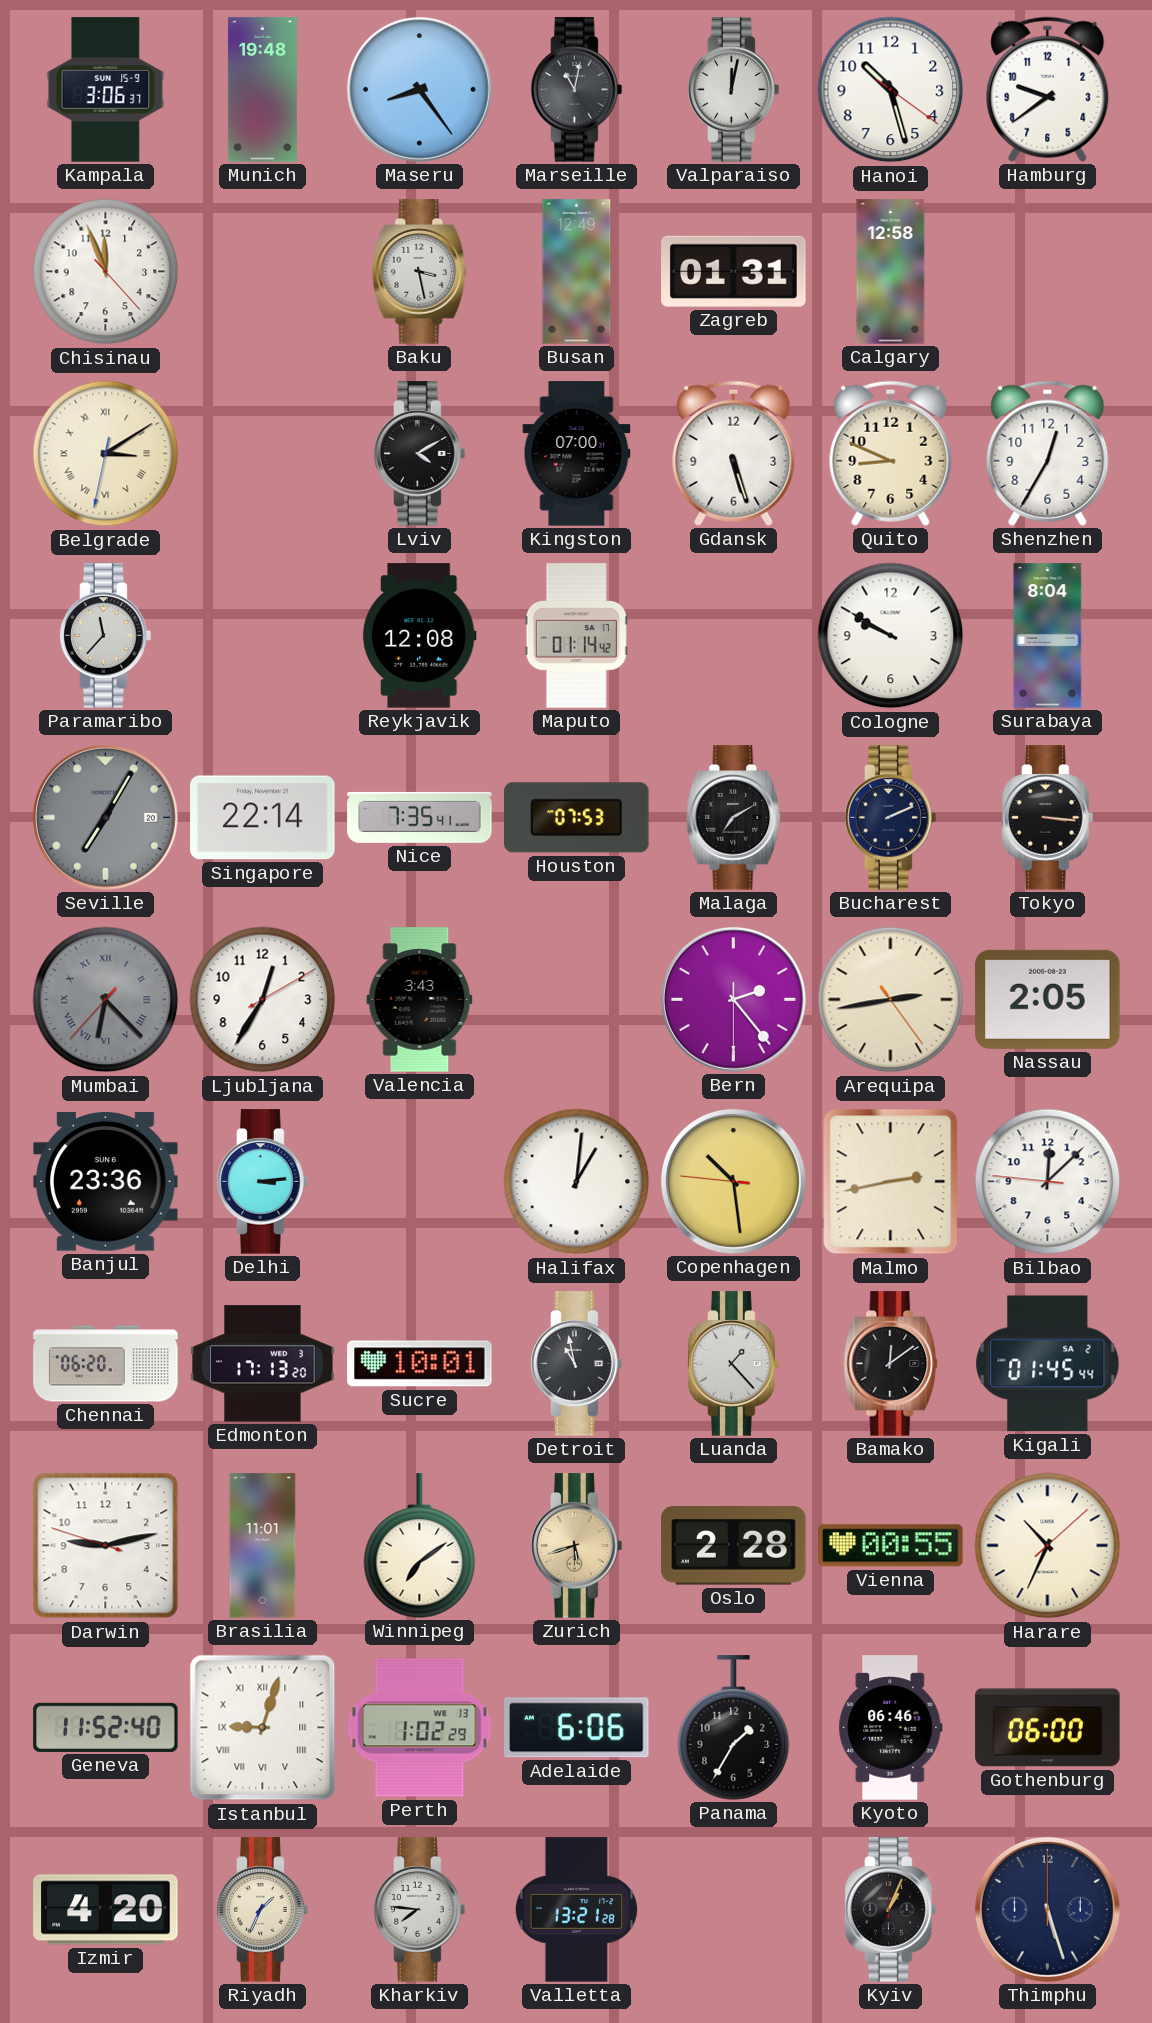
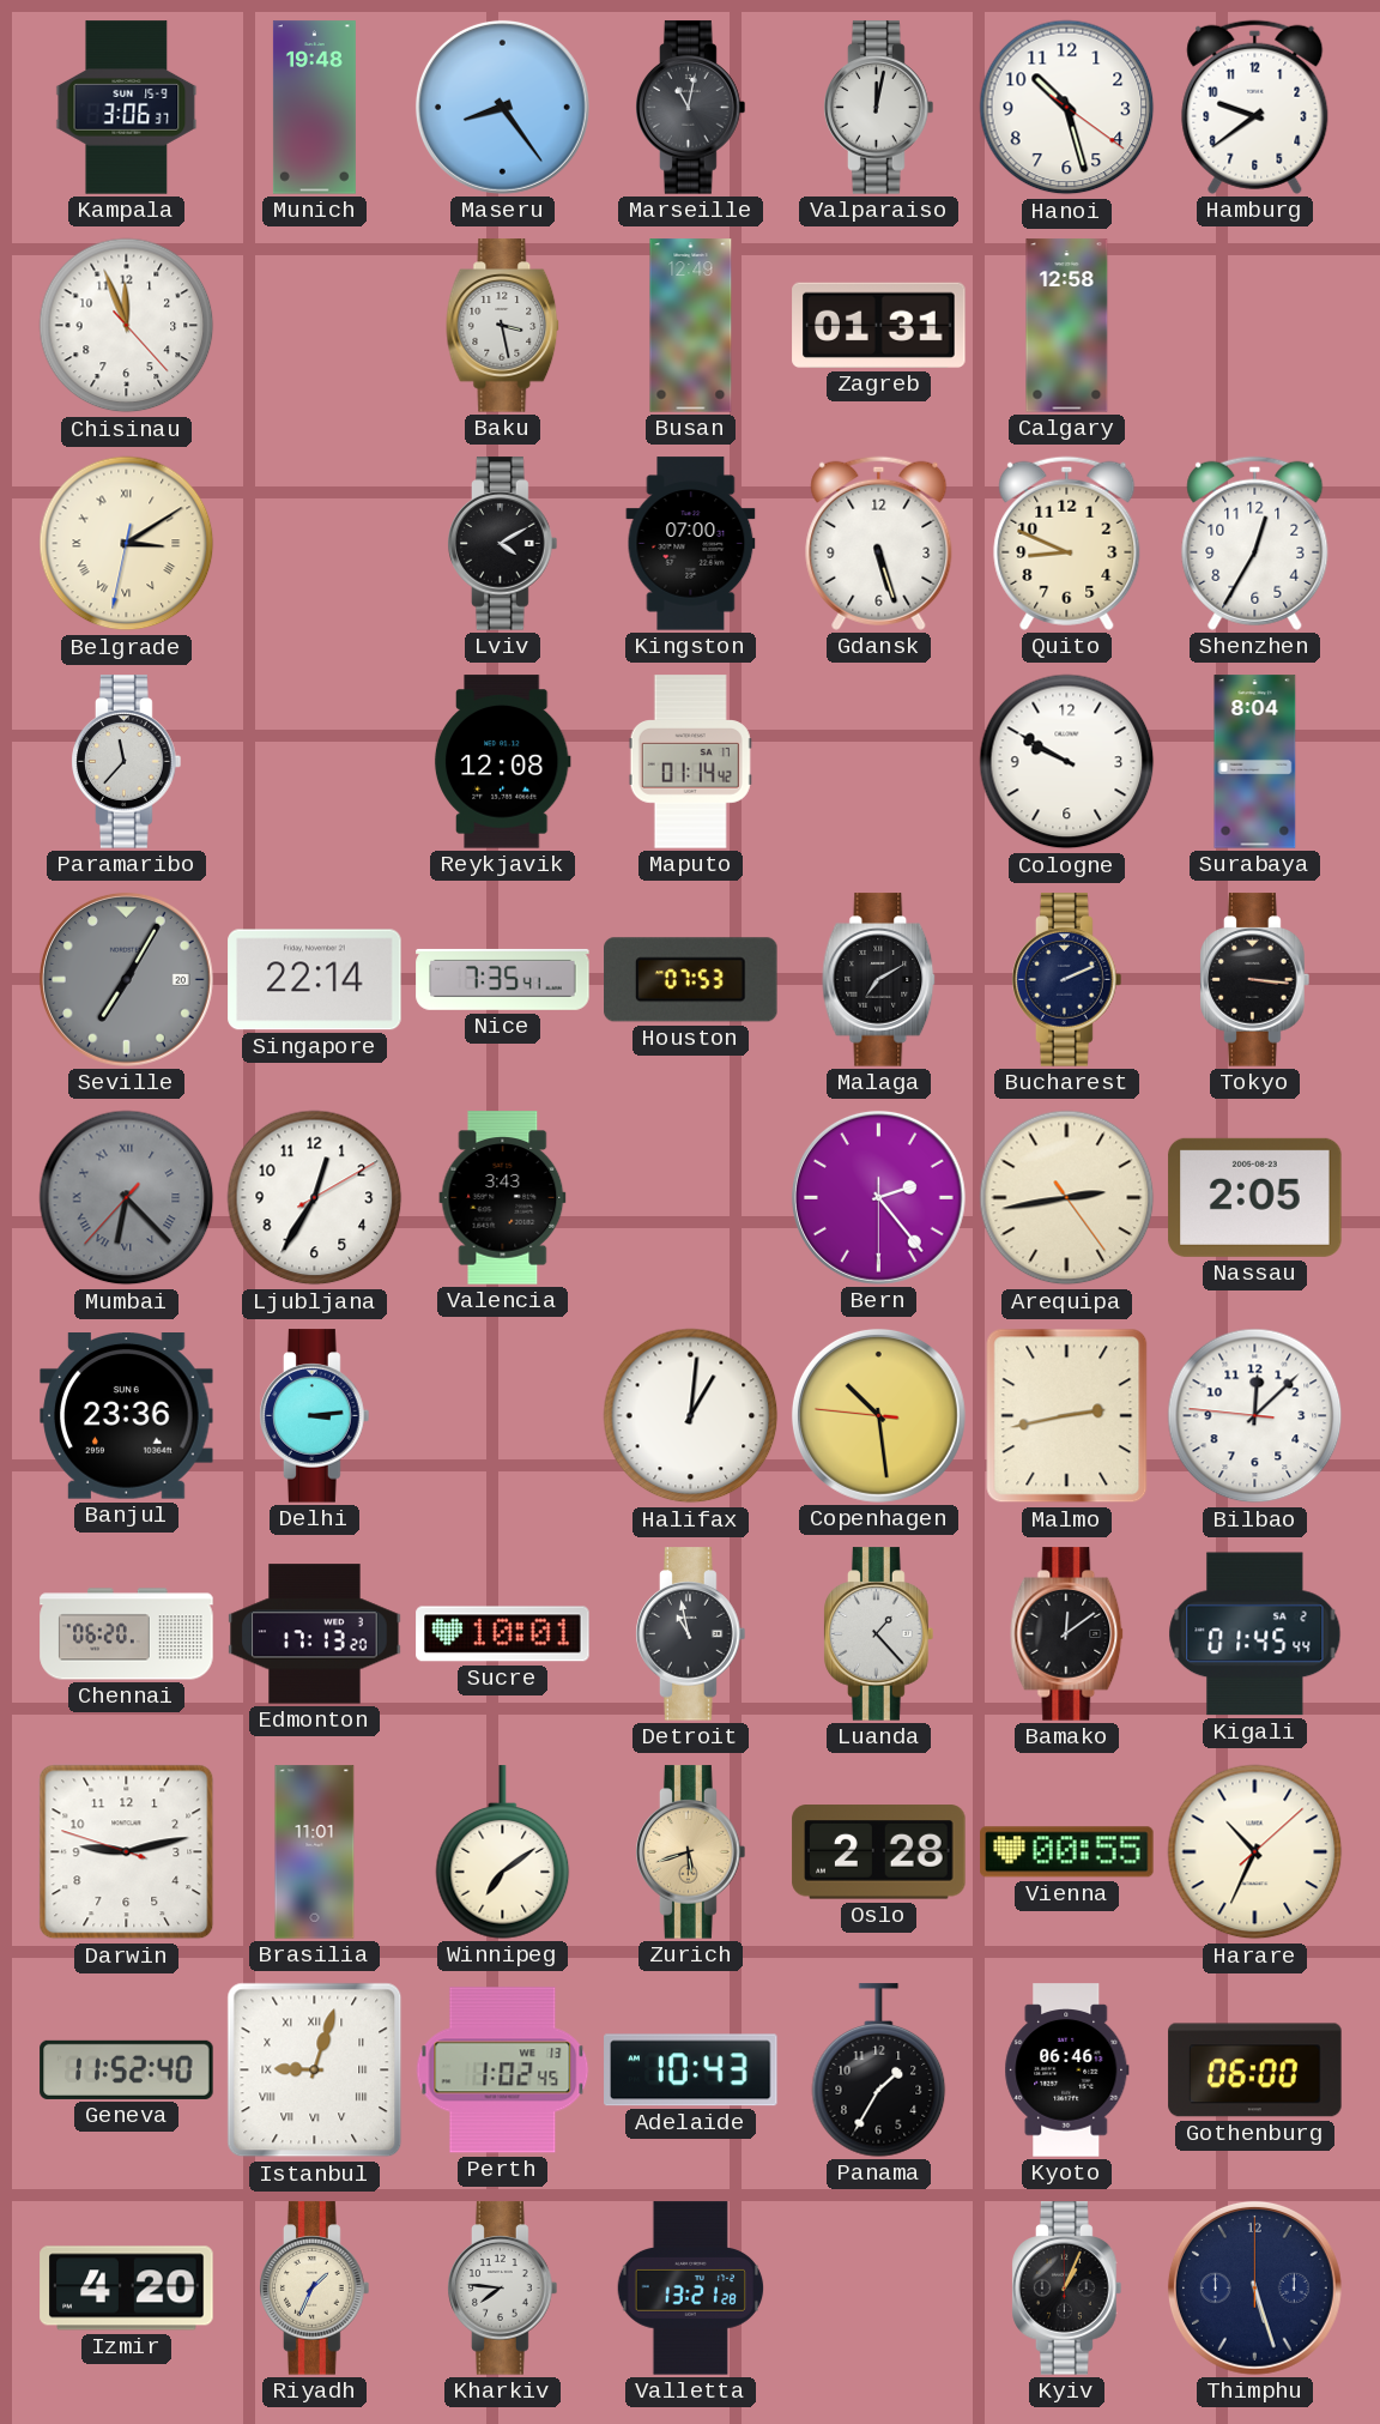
Perth: 1:02:29 -> 1:02:45 (503, 2071)
Adelaide: 6:06 -> 10:43 (691, 2071)
